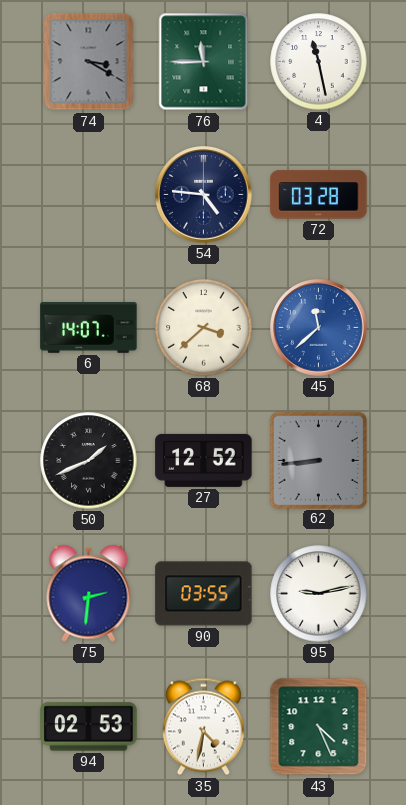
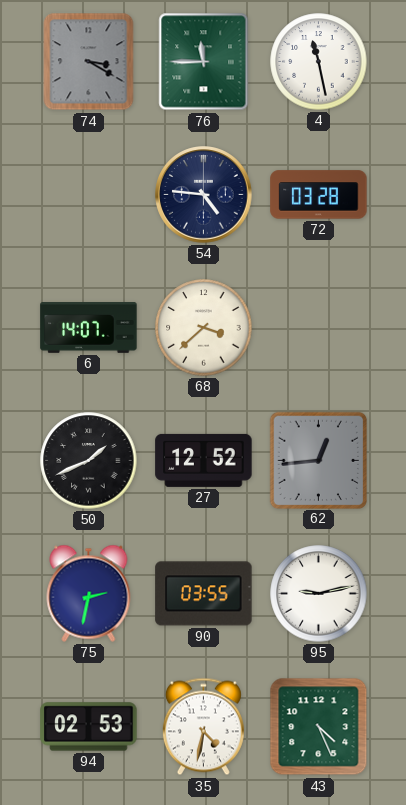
45: 11:38 -> none (319, 328)
62: 8:44 -> 12:44 (318, 460)
75: 2:31 -> 2:32 (89, 593)
